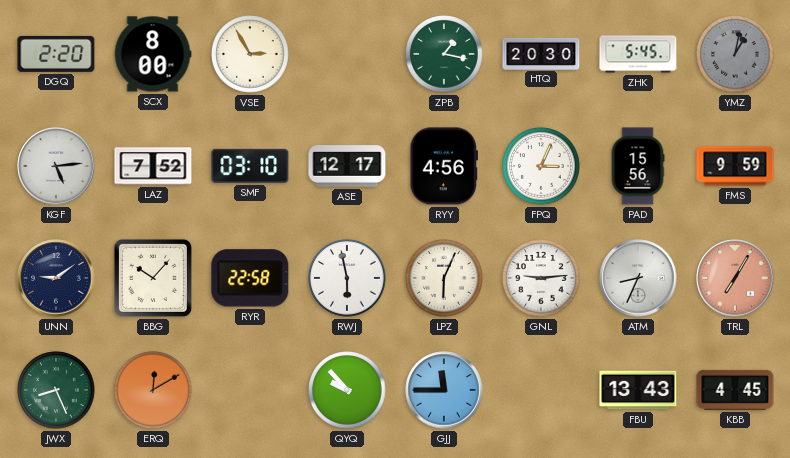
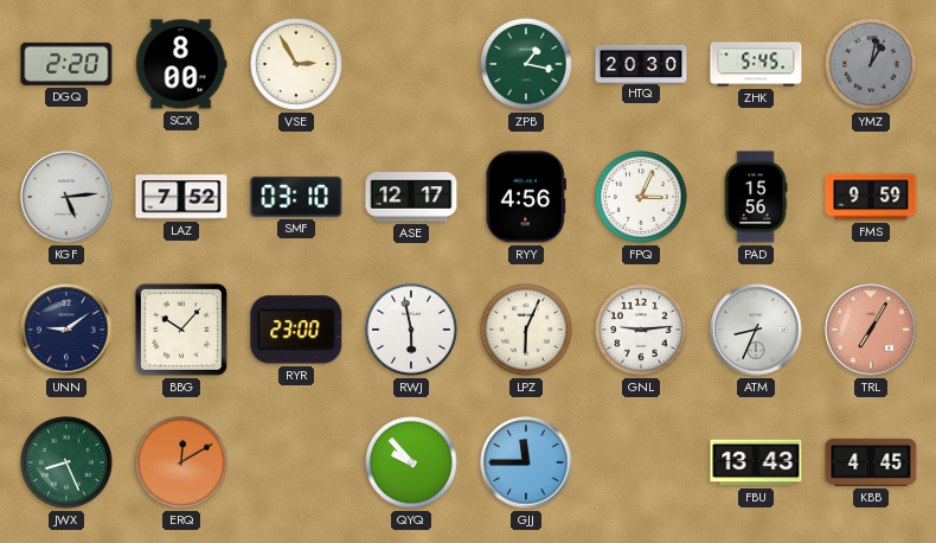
RYR: 22:58 -> 23:00 (296, 330)
